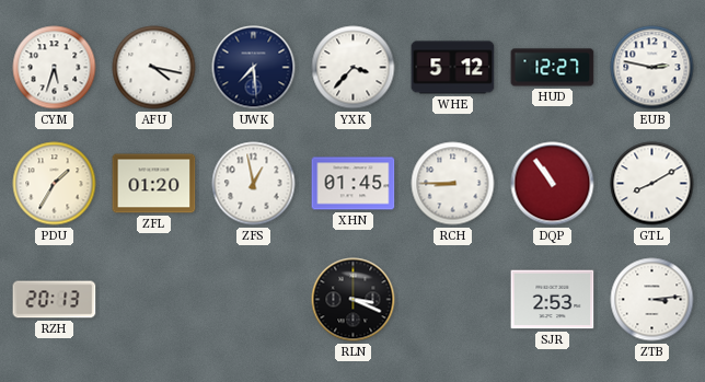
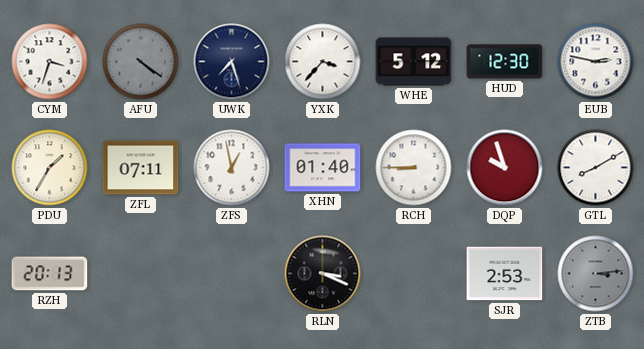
CYM: 5:33 -> 3:33 (50, 62)
AFU: 4:17 -> 4:21 (141, 62)
AFU dial: white -> grey (141, 62)
UWK: 7:29 -> 7:27 (232, 62)
HUD: 12:27 -> 12:30 (505, 62)
ZFL: 01:20 -> 07:11 (141, 168)
XHN: 01:45 -> 01:40 (323, 168)
DQP: 10:54 -> 9:57 (505, 168)
ZTB dial: white -> grey (596, 274)
